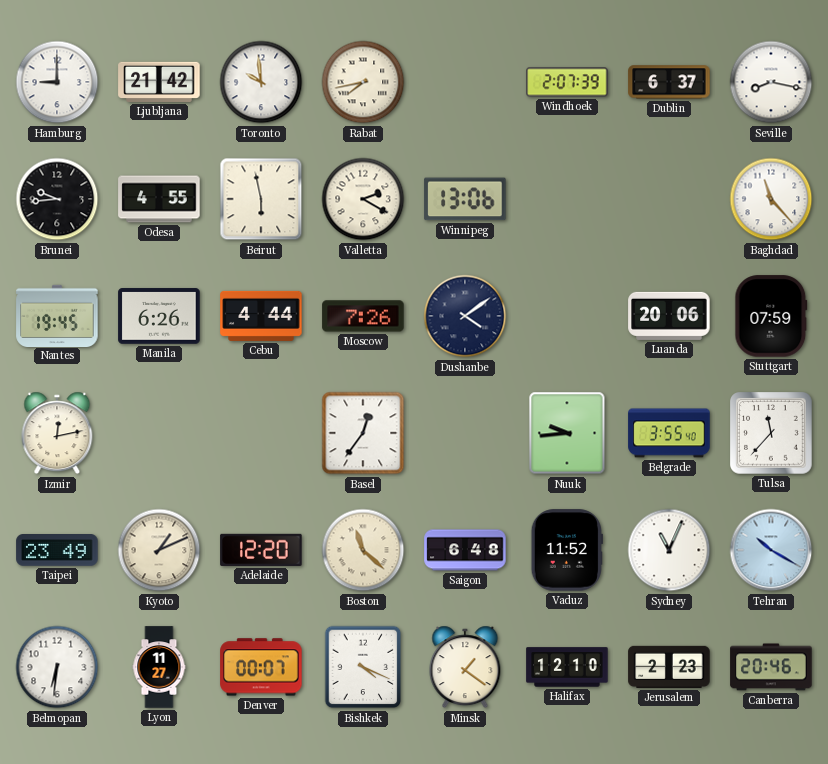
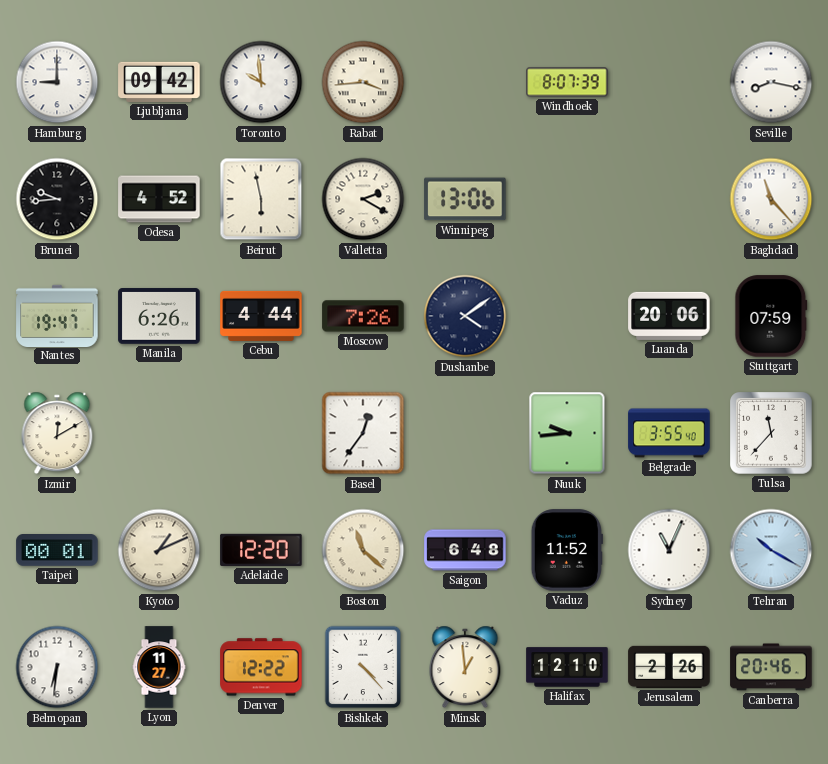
Ljubljana: 21:42 -> 09:42 (159, 82)
Rabat: 7:43 -> 3:44 (363, 82)
Windhoek: 2:07 -> 8:07 (567, 82)
Dublin: 6:37 -> none (669, 82)
Odesa: 4:55 -> 4:52 (159, 199)
Nantes: 19:45 -> 19:47 (57, 315)
Izmir: 12:13 -> 12:10 (57, 433)
Taipei: 23:49 -> 00:01 (57, 550)
Denver: 00:07 -> 12:22 (261, 667)
Bishkek: 4:19 -> 4:23 (363, 667)
Minsk: 1:21 -> 12:59 (465, 667)
Jerusalem: 2:23 -> 2:26 (669, 667)
